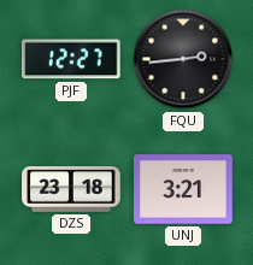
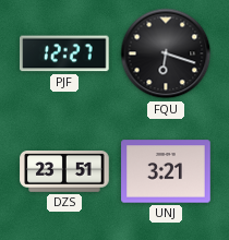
FQU: 2:44 -> 6:18 (166, 53)
DZS: 23:18 -> 23:51 (64, 172)
